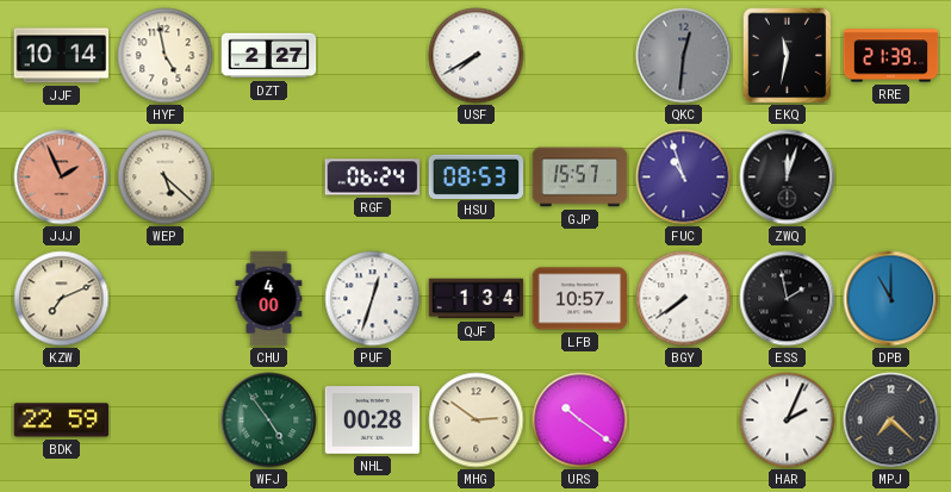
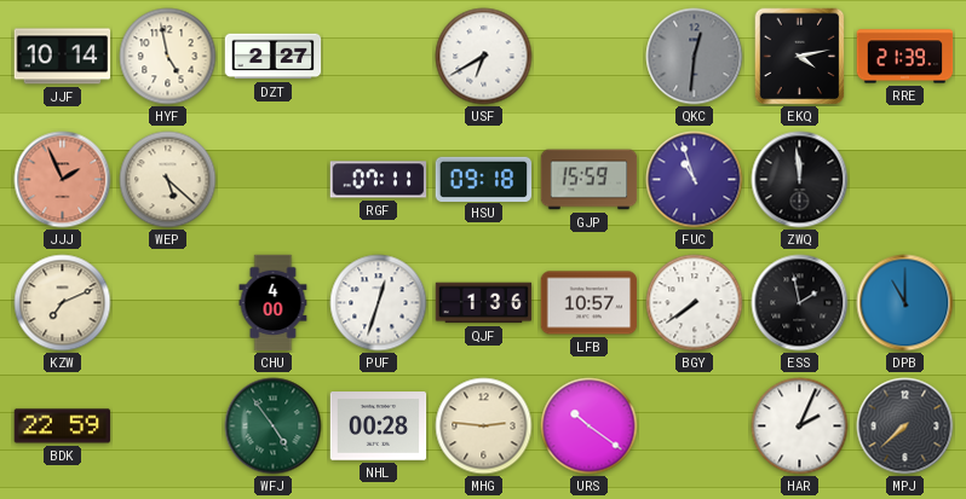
USF: 7:40 -> 6:40 (484, 57)
EKQ: 11:32 -> 4:13 (800, 57)
RGF: 06:24 -> 07:11 (379, 180)
HSU: 08:53 -> 09:18 (484, 179)
GJP: 15:57 -> 15:59 (590, 180)
ZWQ: 12:03 -> 11:59 (800, 180)
QJF: 1:34 -> 1:36 (484, 303)
MHG: 2:51 -> 2:46 (484, 427)
MPJ: 7:22 -> 7:38 (905, 427)
